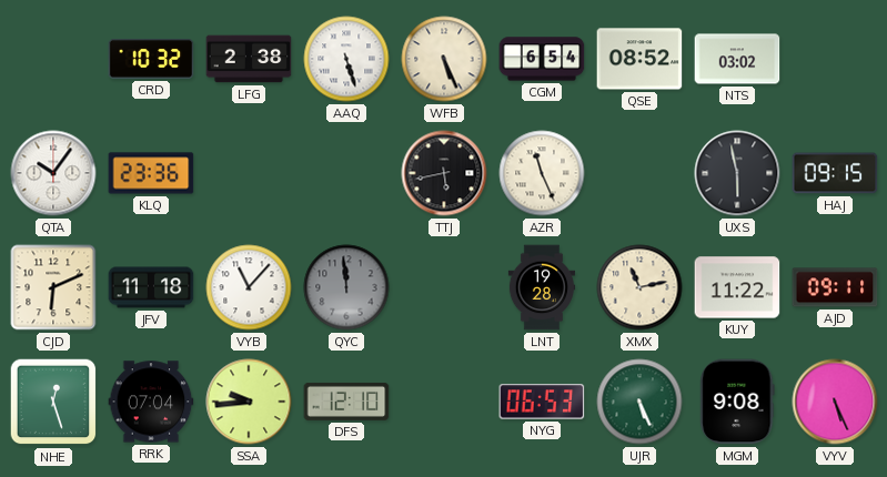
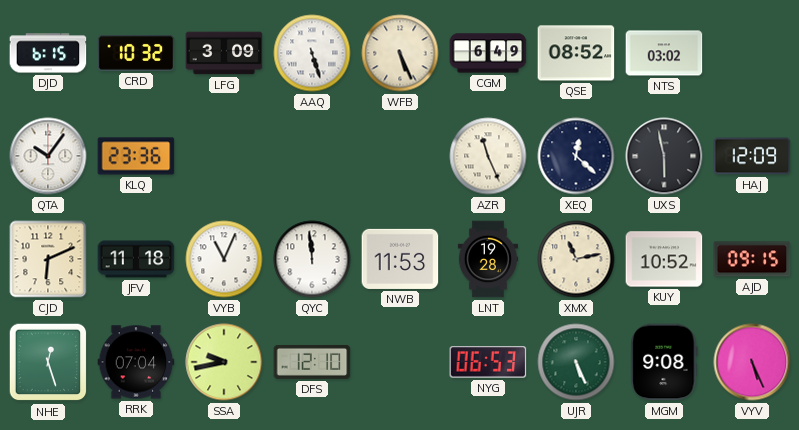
DJD: none -> 6:15 (48, 53)
LFG: 2:38 -> 3:09 (224, 53)
CGM: 6:54 -> 6:49 (488, 53)
TTJ: 5:43 -> none (444, 173)
XEQ: none -> 12:22 (576, 156)
HAJ: 09:15 -> 12:09 (752, 156)
VYB: 11:07 -> 11:04 (224, 259)
QYC dial: grey -> white (312, 259)
NWB: none -> 11:53 (400, 259)
KUY: 11:22 -> 10:52 (664, 259)
AJD: 09:11 -> 09:15 (752, 259)
SSA: 9:44 -> 9:43 (224, 362)
